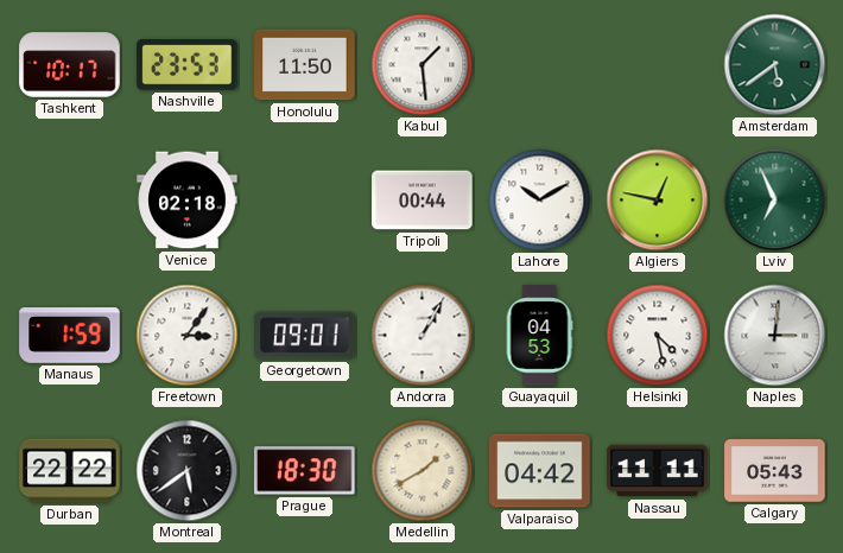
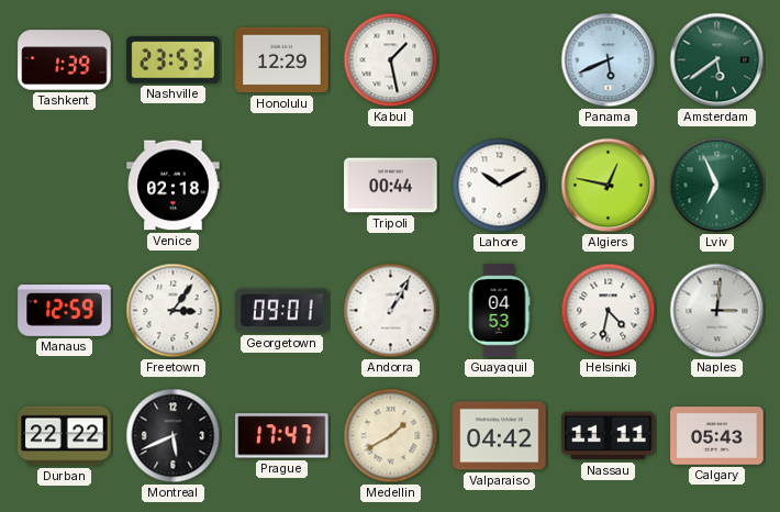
Tashkent: 10:17 -> 1:39 (65, 60)
Honolulu: 11:50 -> 12:29 (282, 60)
Kabul: 1:29 -> 1:28 (391, 60)
Panama: none -> 5:41 (609, 60)
Manaus: 1:59 -> 12:59 (65, 311)
Helsinki: 4:28 -> 4:32 (609, 311)
Montreal: 5:39 -> 5:41 (174, 436)
Prague: 18:30 -> 17:47 (282, 436)
